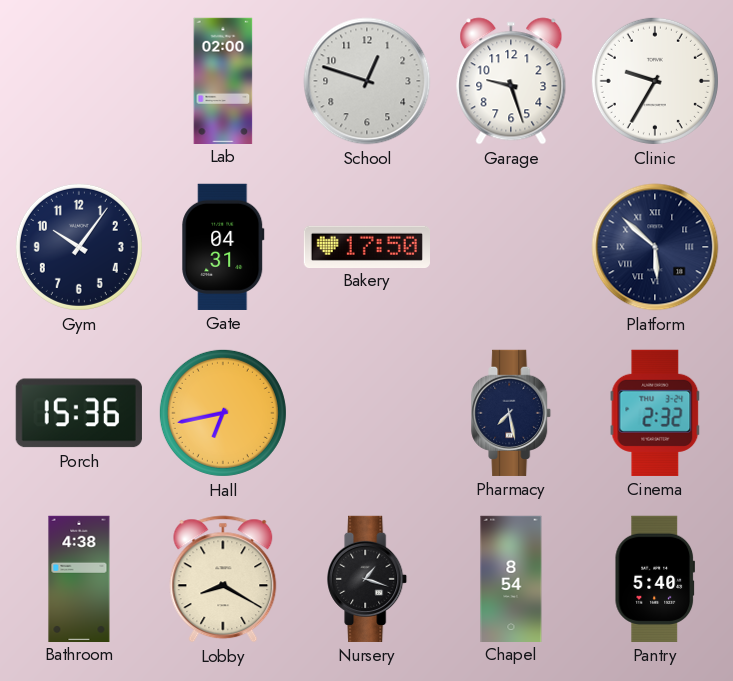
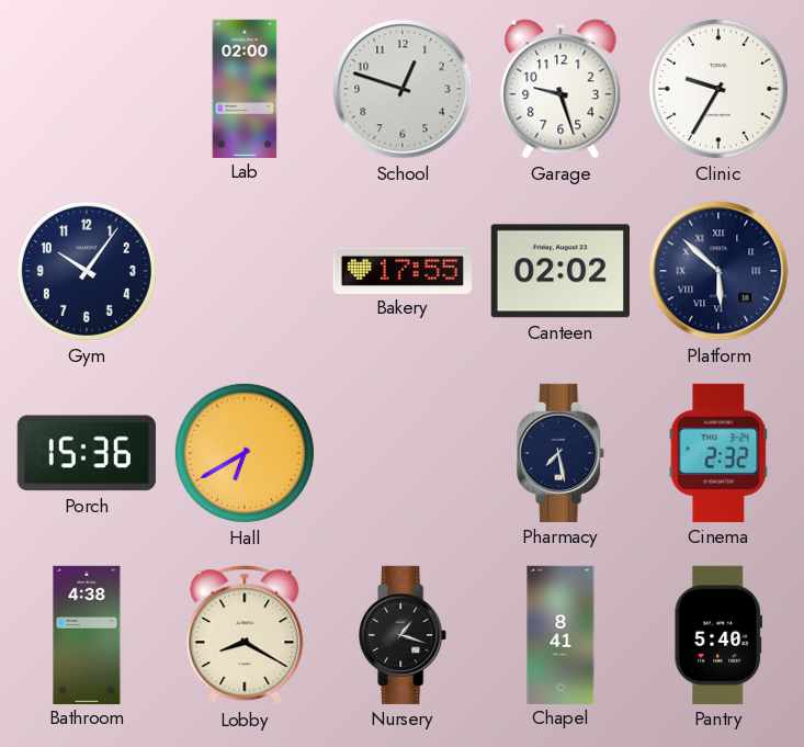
Gate: 04:31 -> none (223, 247)
Bakery: 17:50 -> 17:55 (401, 270)
Canteen: none -> 02:02 (560, 271)
Hall: 6:43 -> 6:40 (245, 453)
Chapel: 8:54 -> 8:41 (560, 634)
